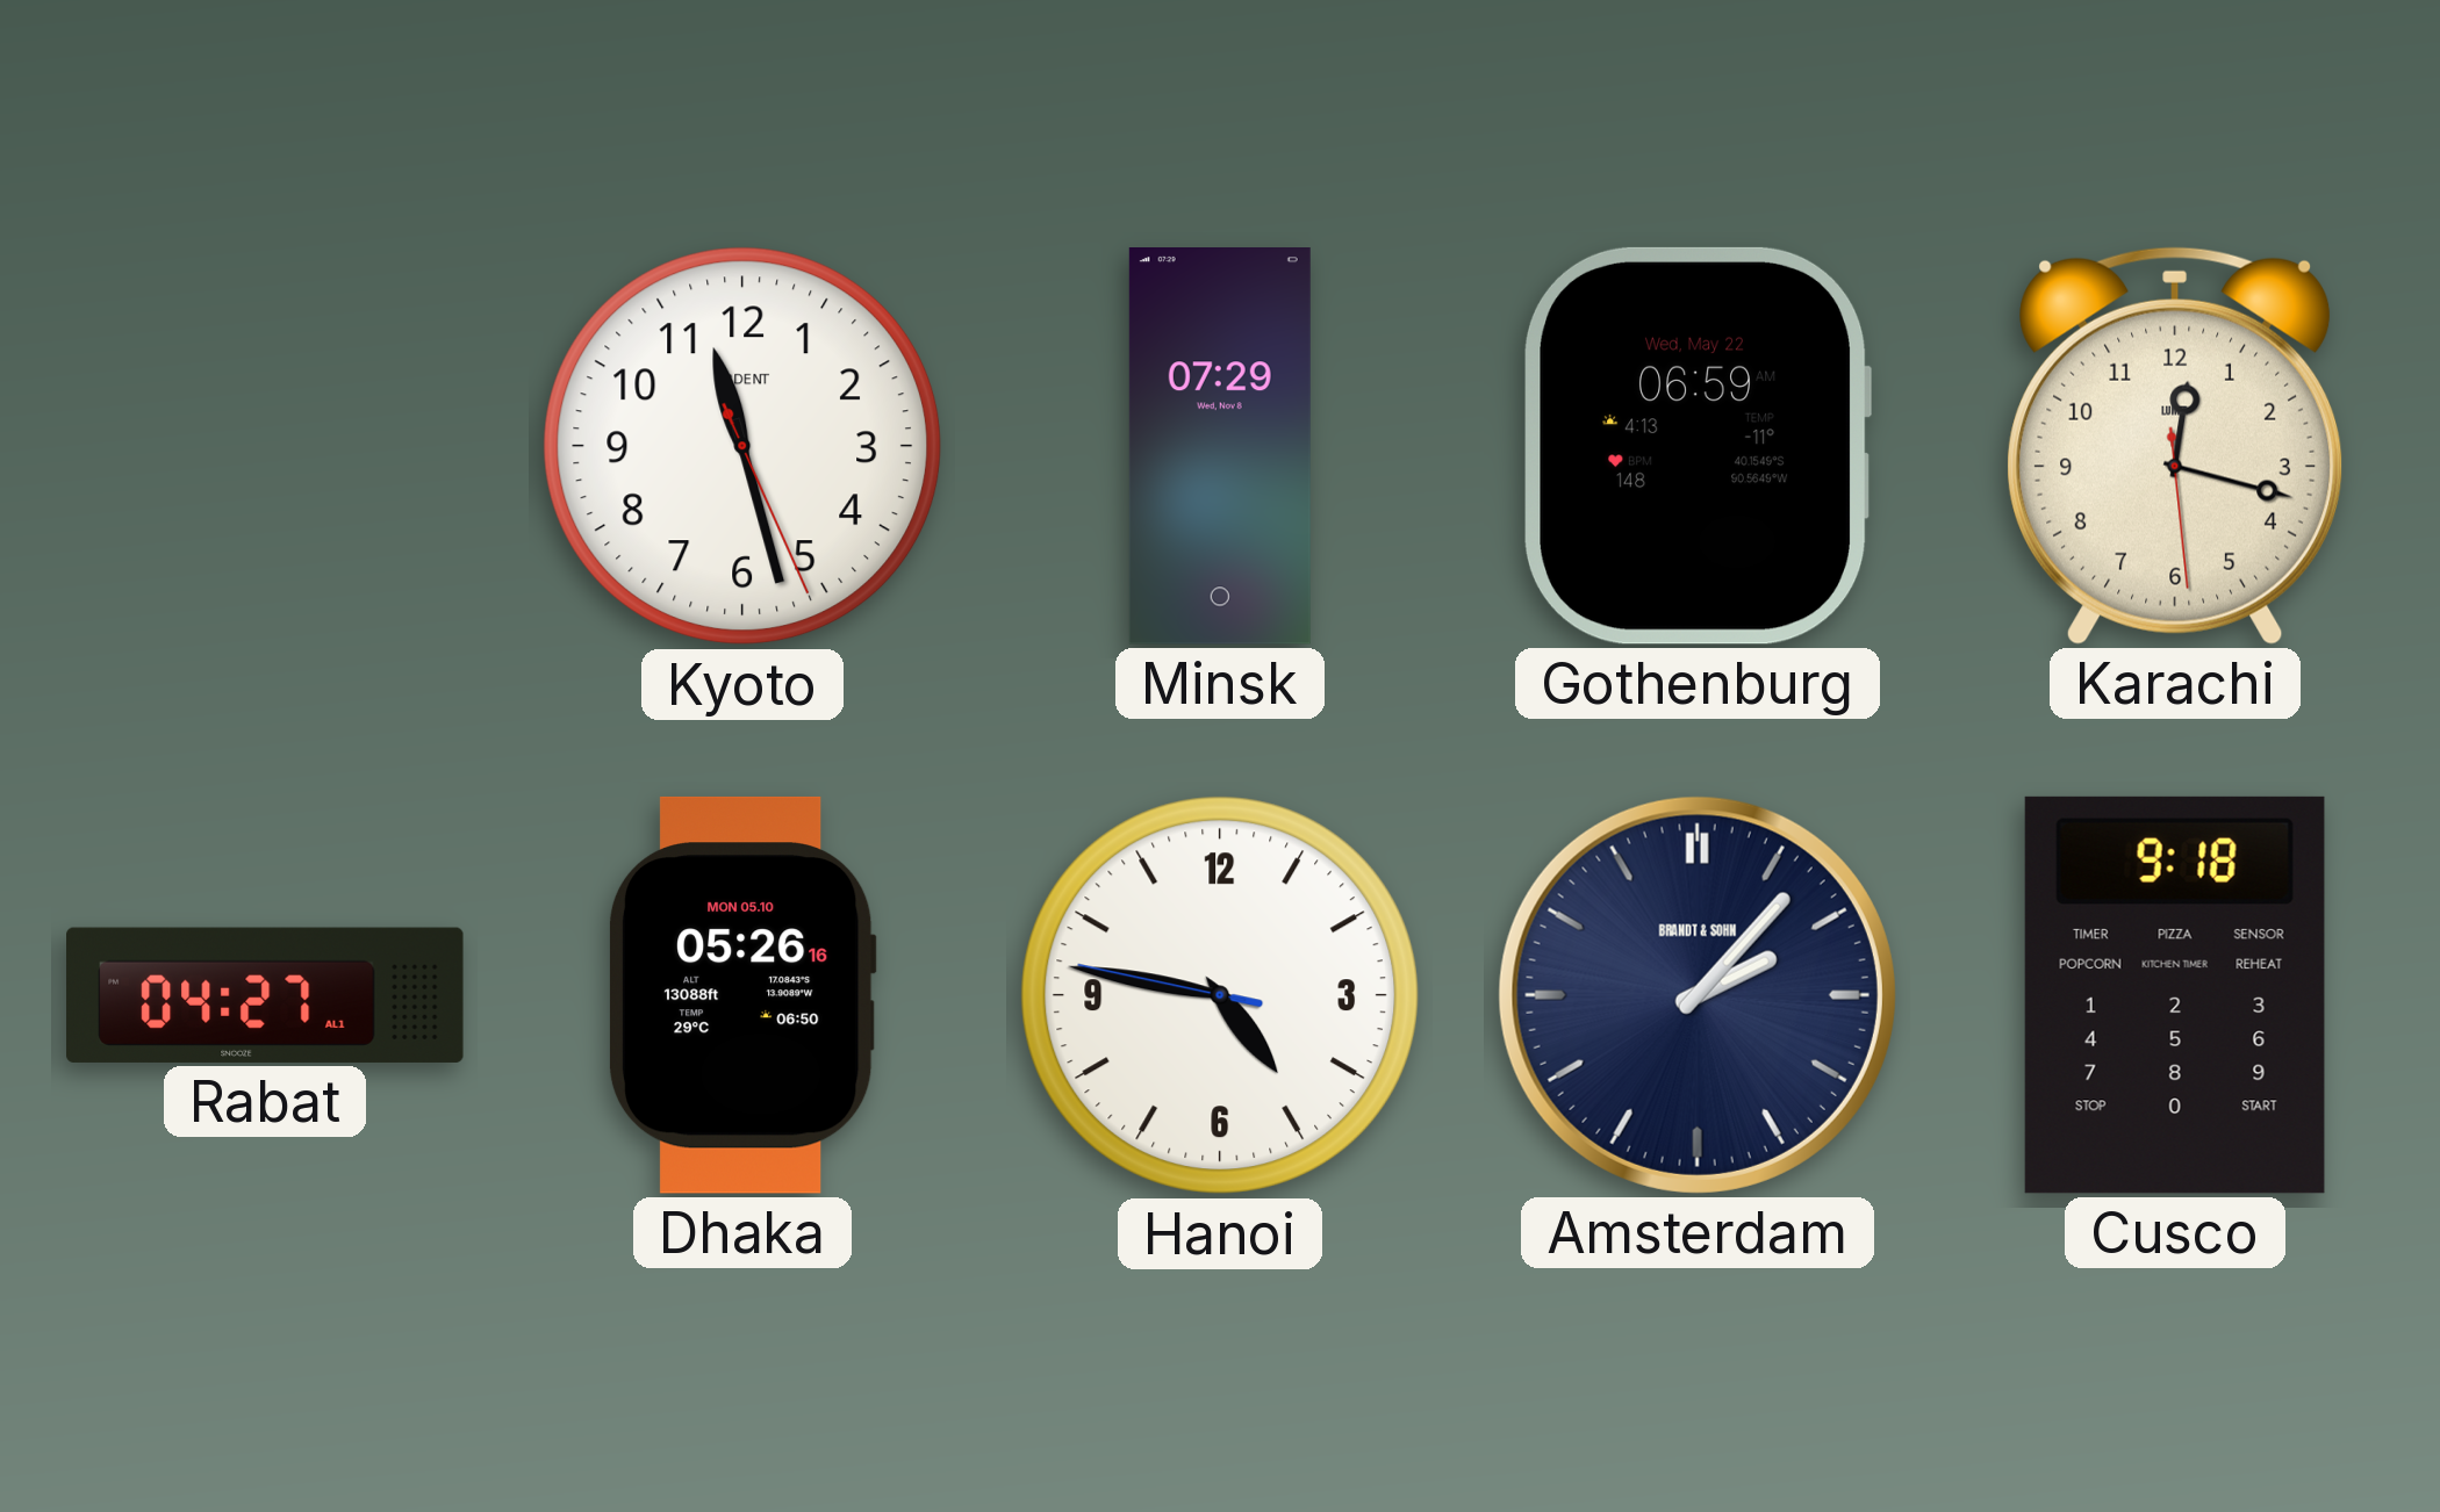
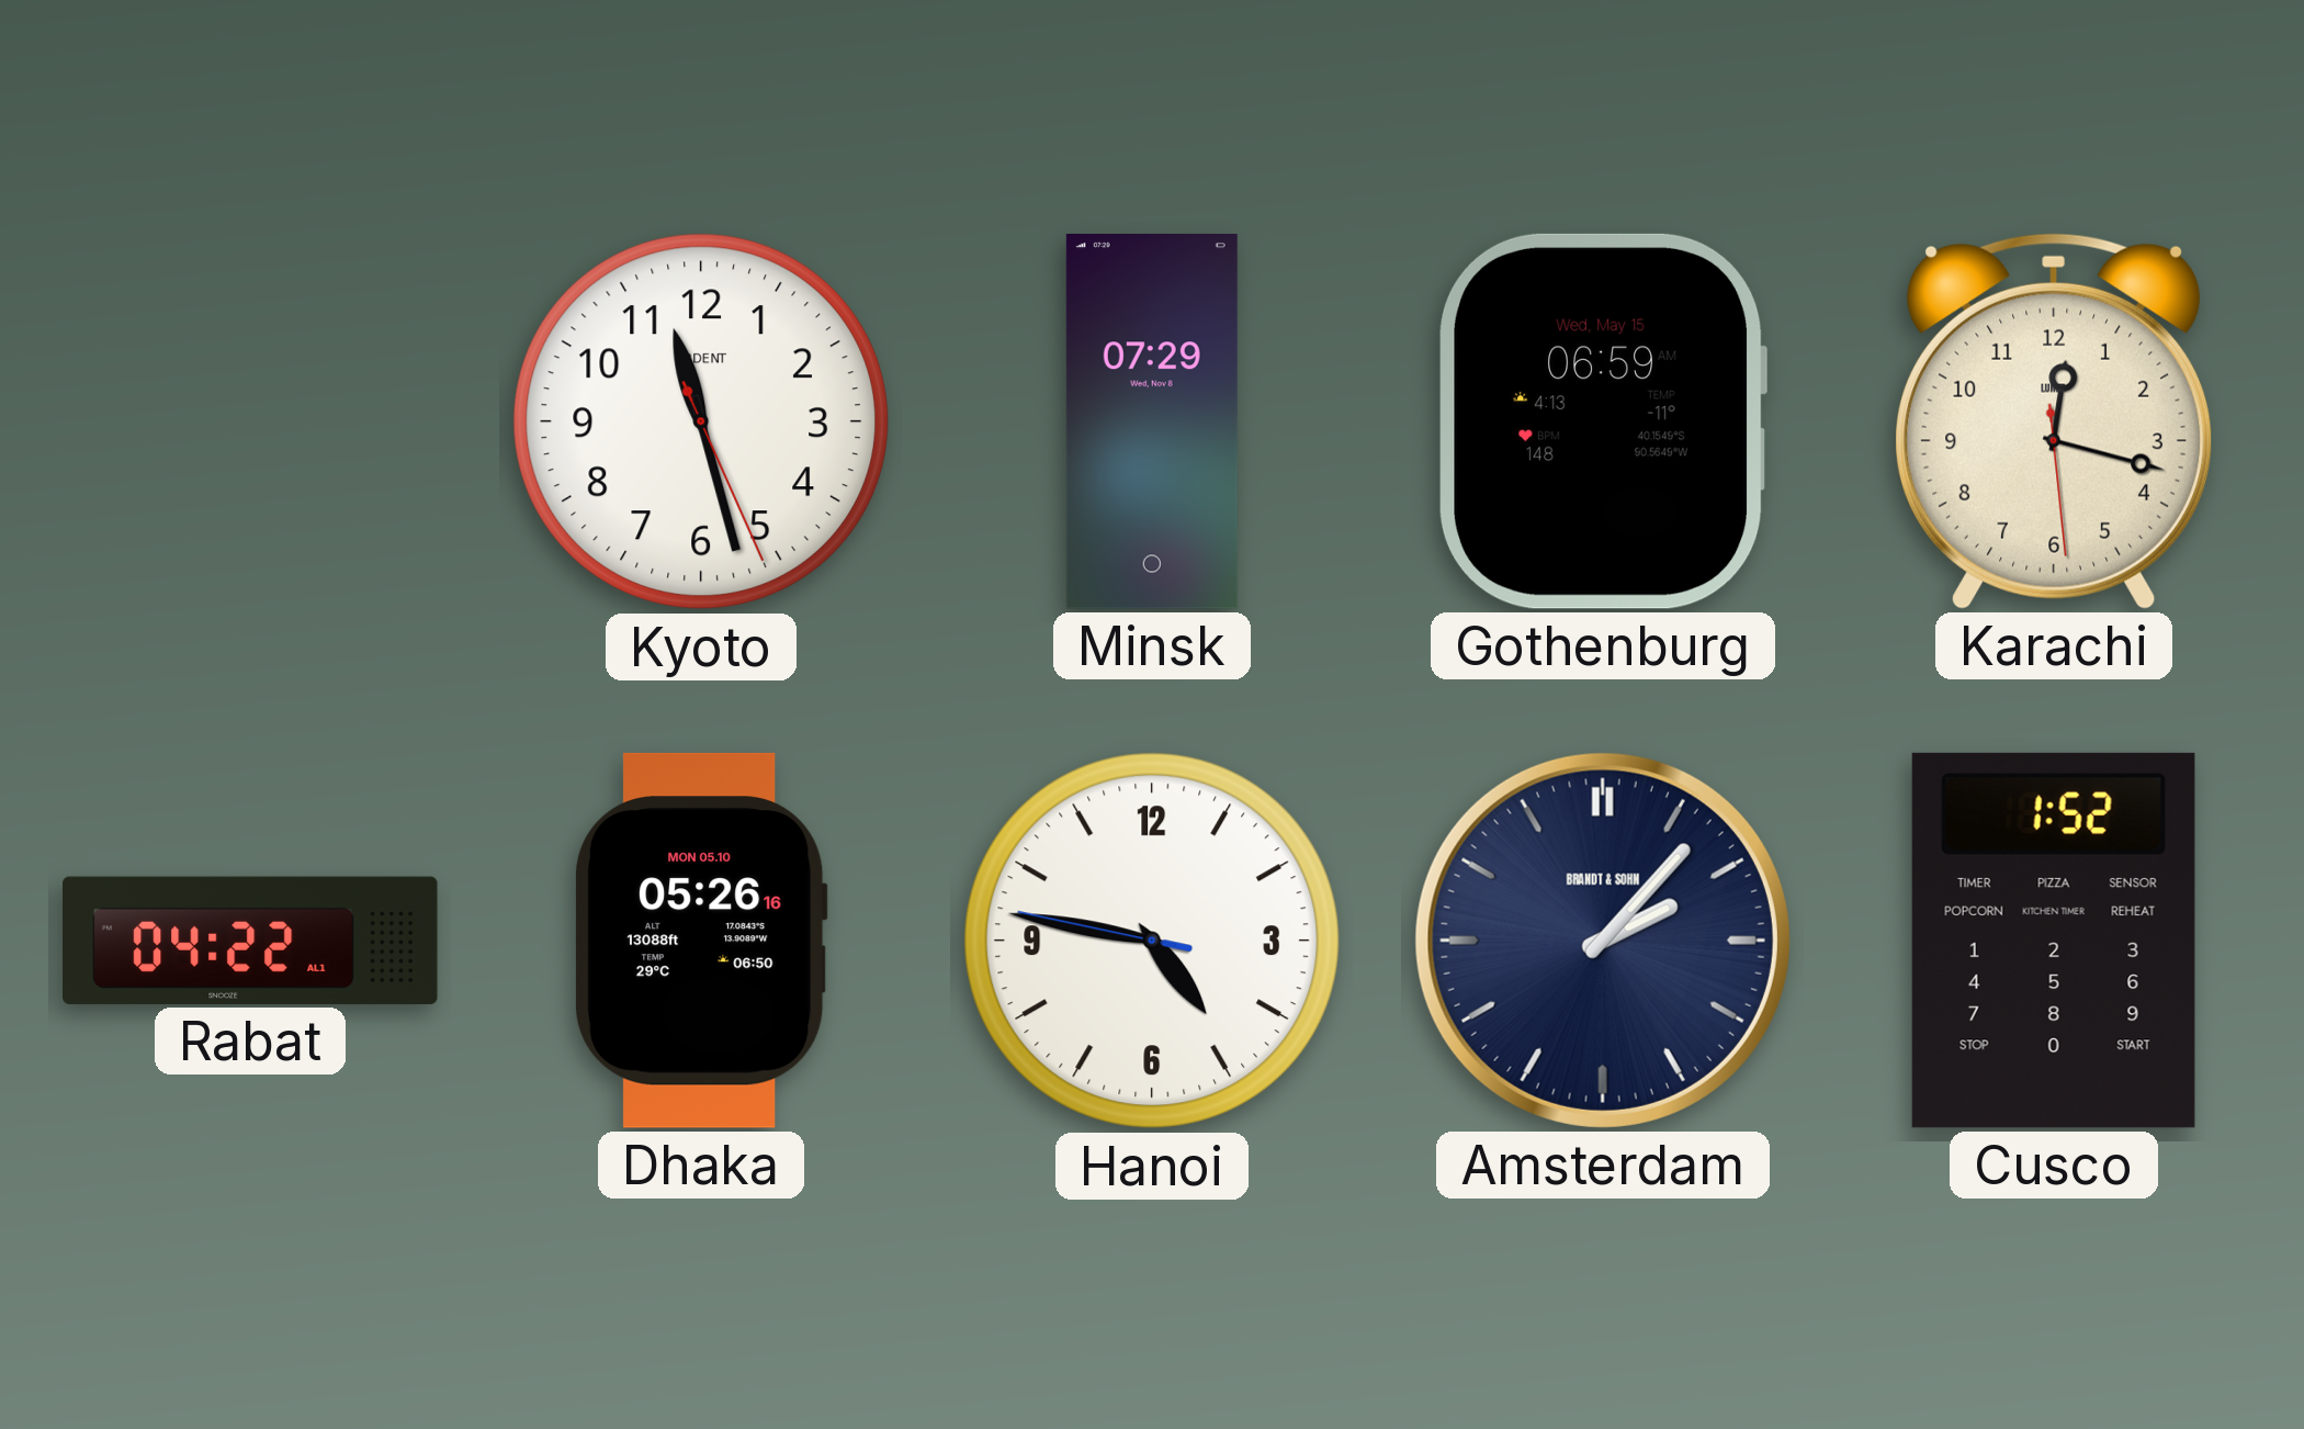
Gothenburg date: Wed, May 22 -> Wed, May 15 (1604, 421)
Rabat: 04:27 -> 04:22 (250, 941)
Cusco: 9:18 -> 1:52 (2054, 941)
